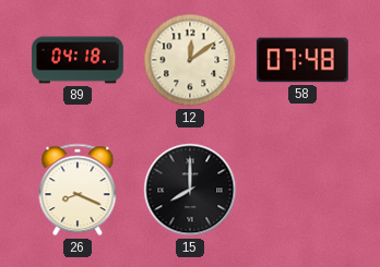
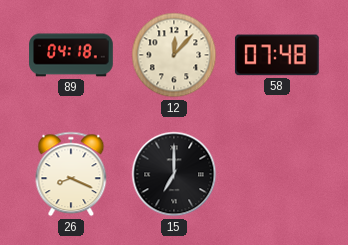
12: 12:09 -> 12:07 (174, 55)
15: 8:00 -> 7:00 (174, 174)
